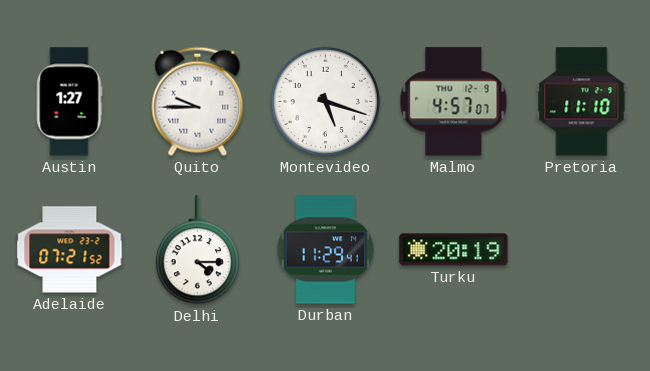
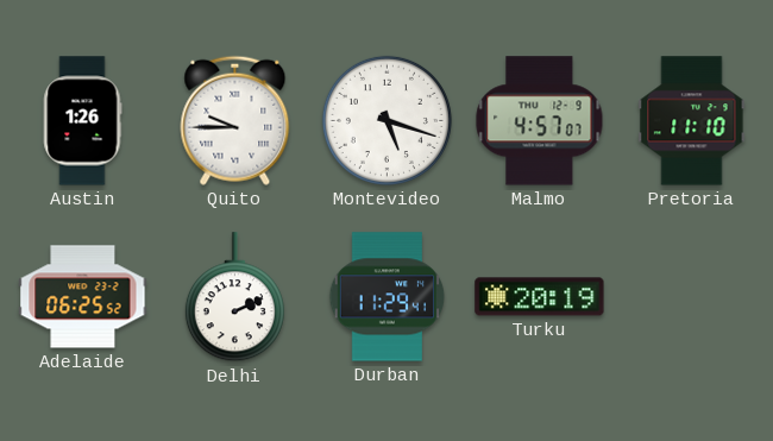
Austin: 1:27 -> 1:26 (82, 121)
Adelaide: 07:21 -> 06:25 (83, 297)
Delhi: 4:15 -> 2:11 (234, 297)
